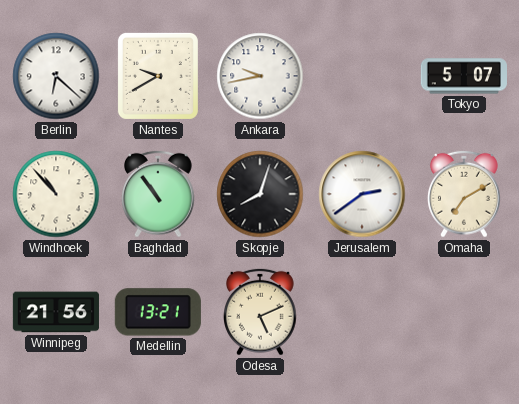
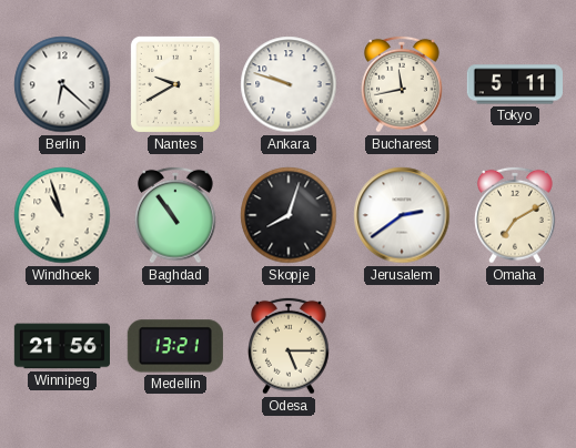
Ankara: 9:43 -> 9:48 (289, 84)
Bucharest: none -> 11:43 (403, 84)
Tokyo: 5:07 -> 5:11 (515, 84)
Windhoek: 10:53 -> 10:57 (62, 215)
Odesa: 5:11 -> 5:15 (290, 346)
